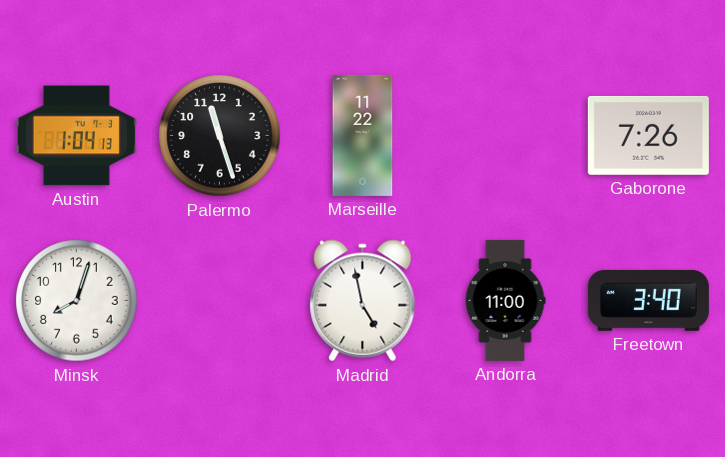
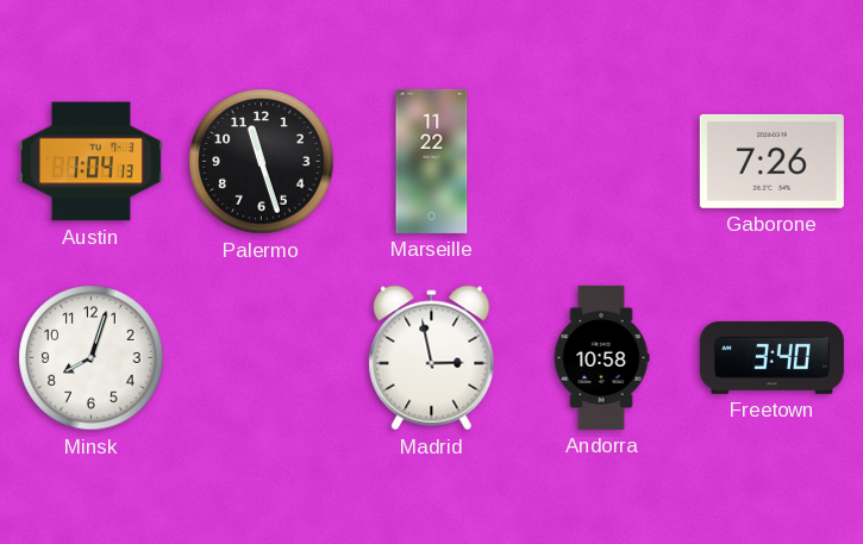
Madrid: 4:58 -> 2:58 (432, 358)
Andorra: 11:00 -> 10:58 (601, 357)
